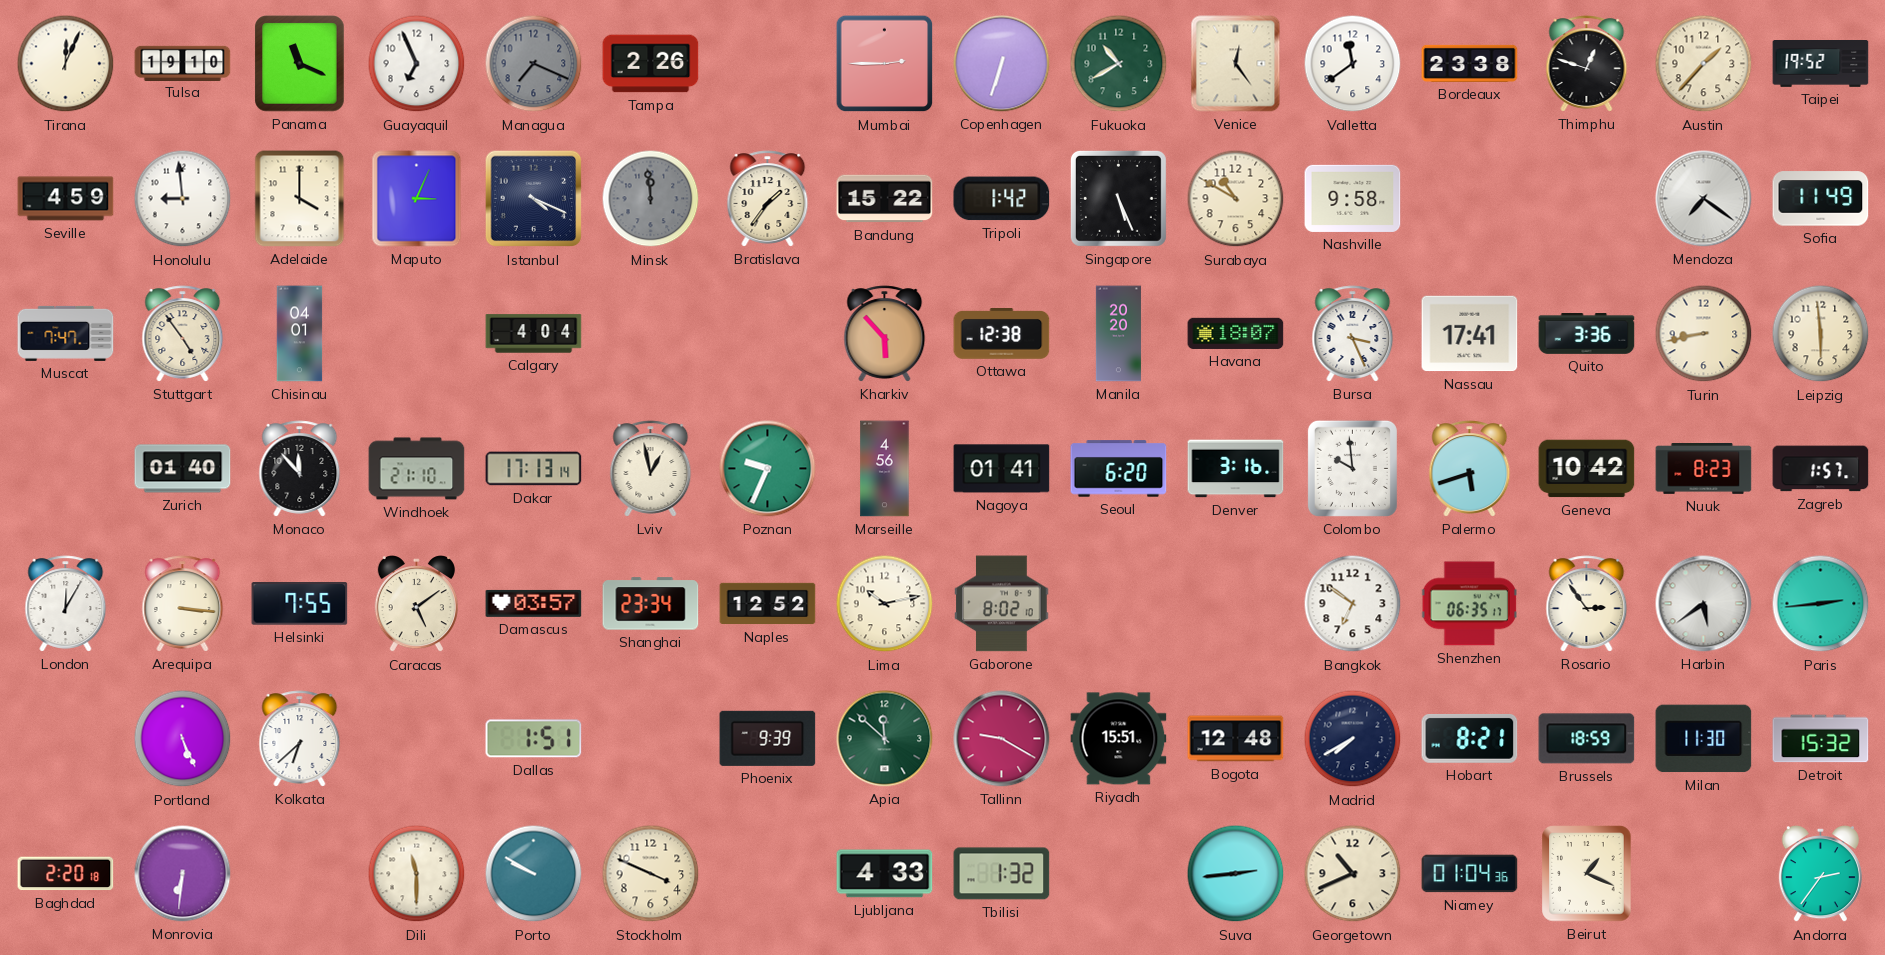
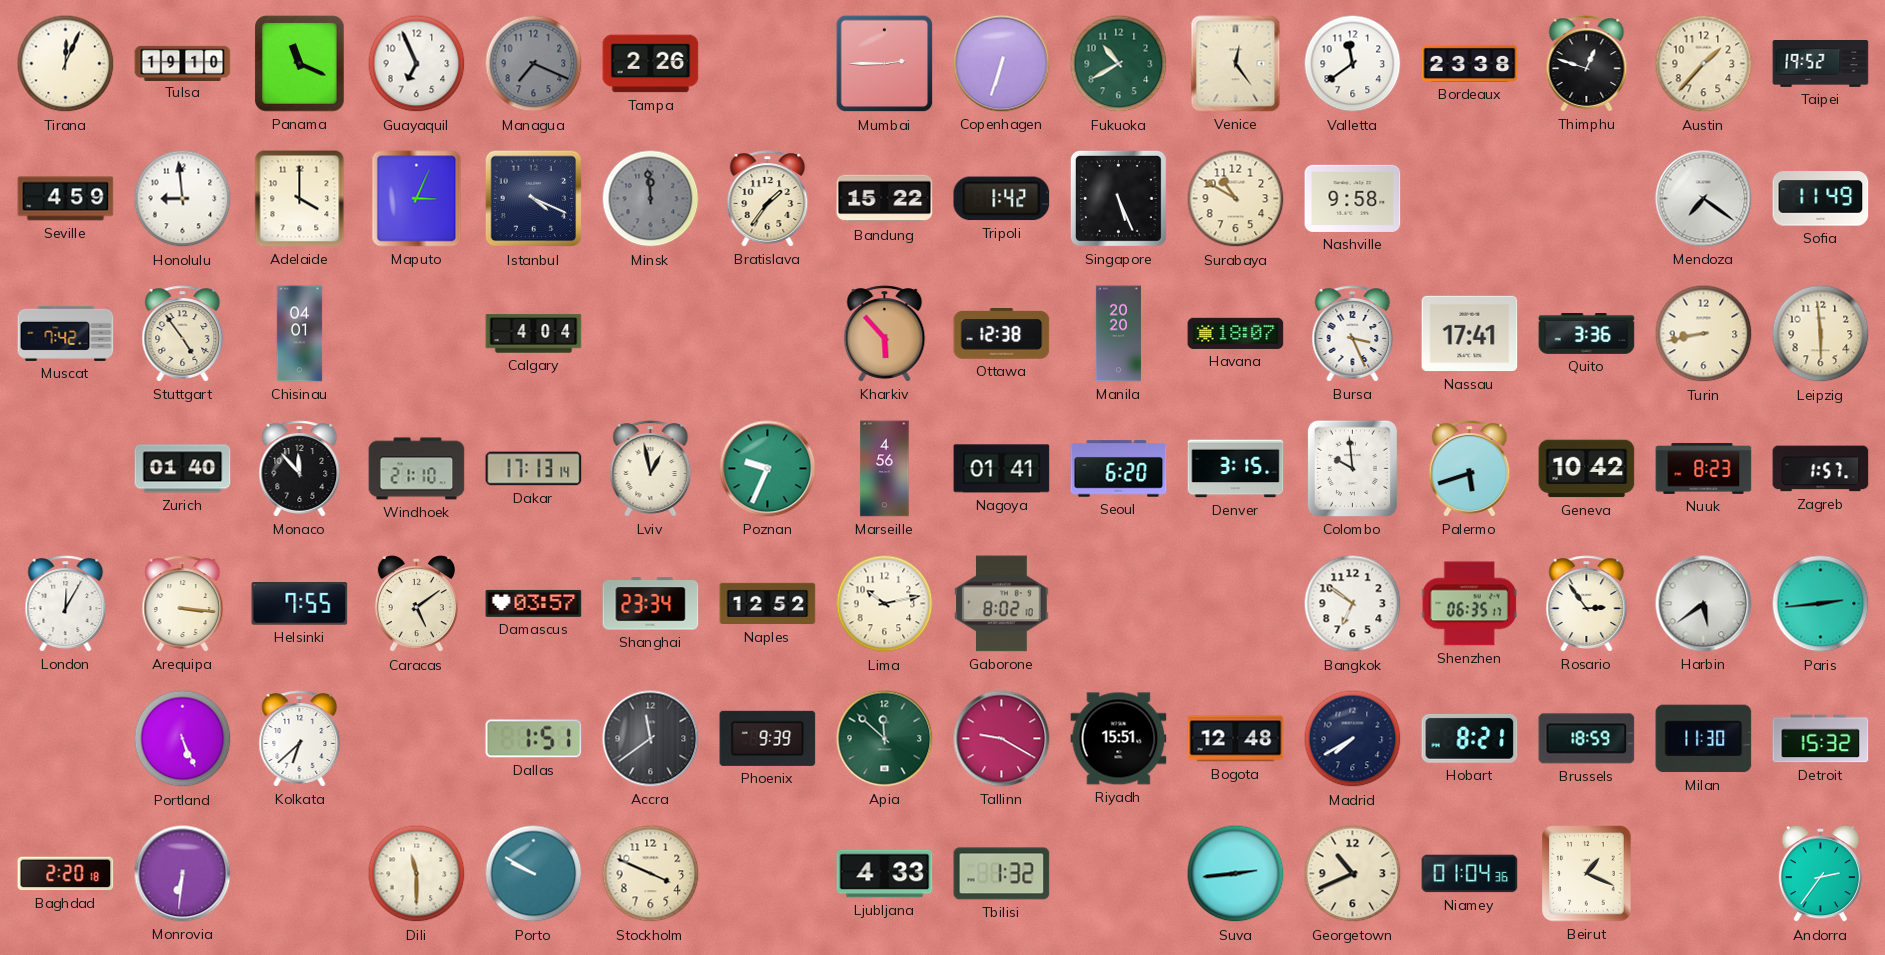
Muscat: 7:47 -> 7:42 (66, 333)
Denver: 3:16 -> 3:15 (1236, 469)
Accra: none -> 11:39 (651, 739)
